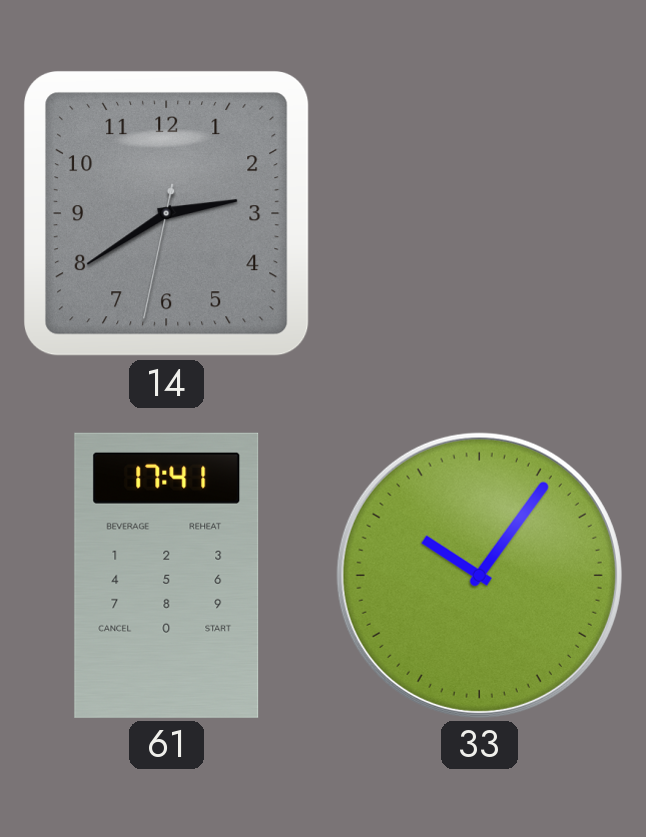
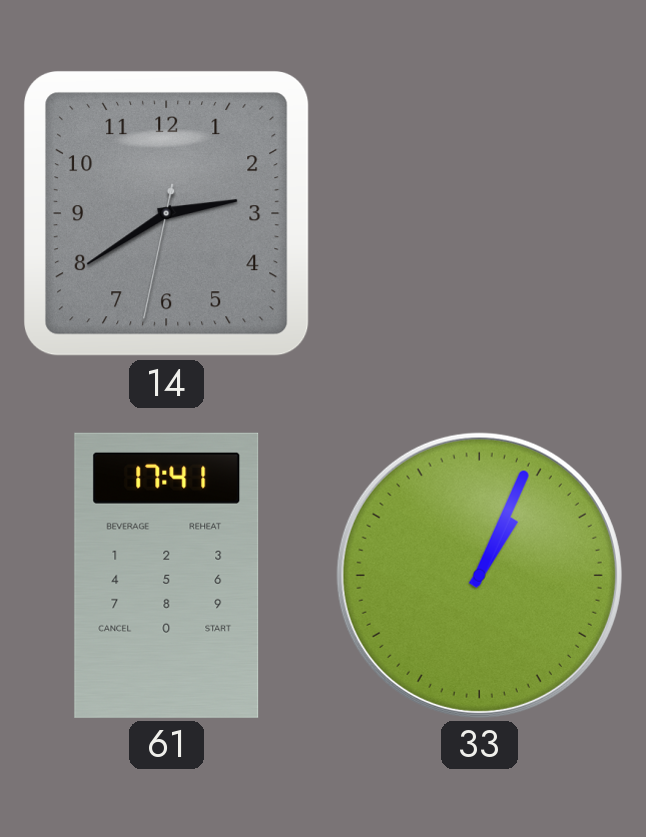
33: 10:06 -> 1:04 (479, 575)
